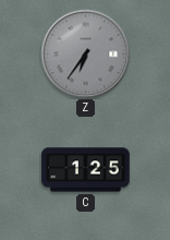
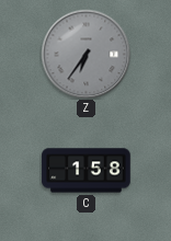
C: 1:25 -> 1:58 (87, 171)
